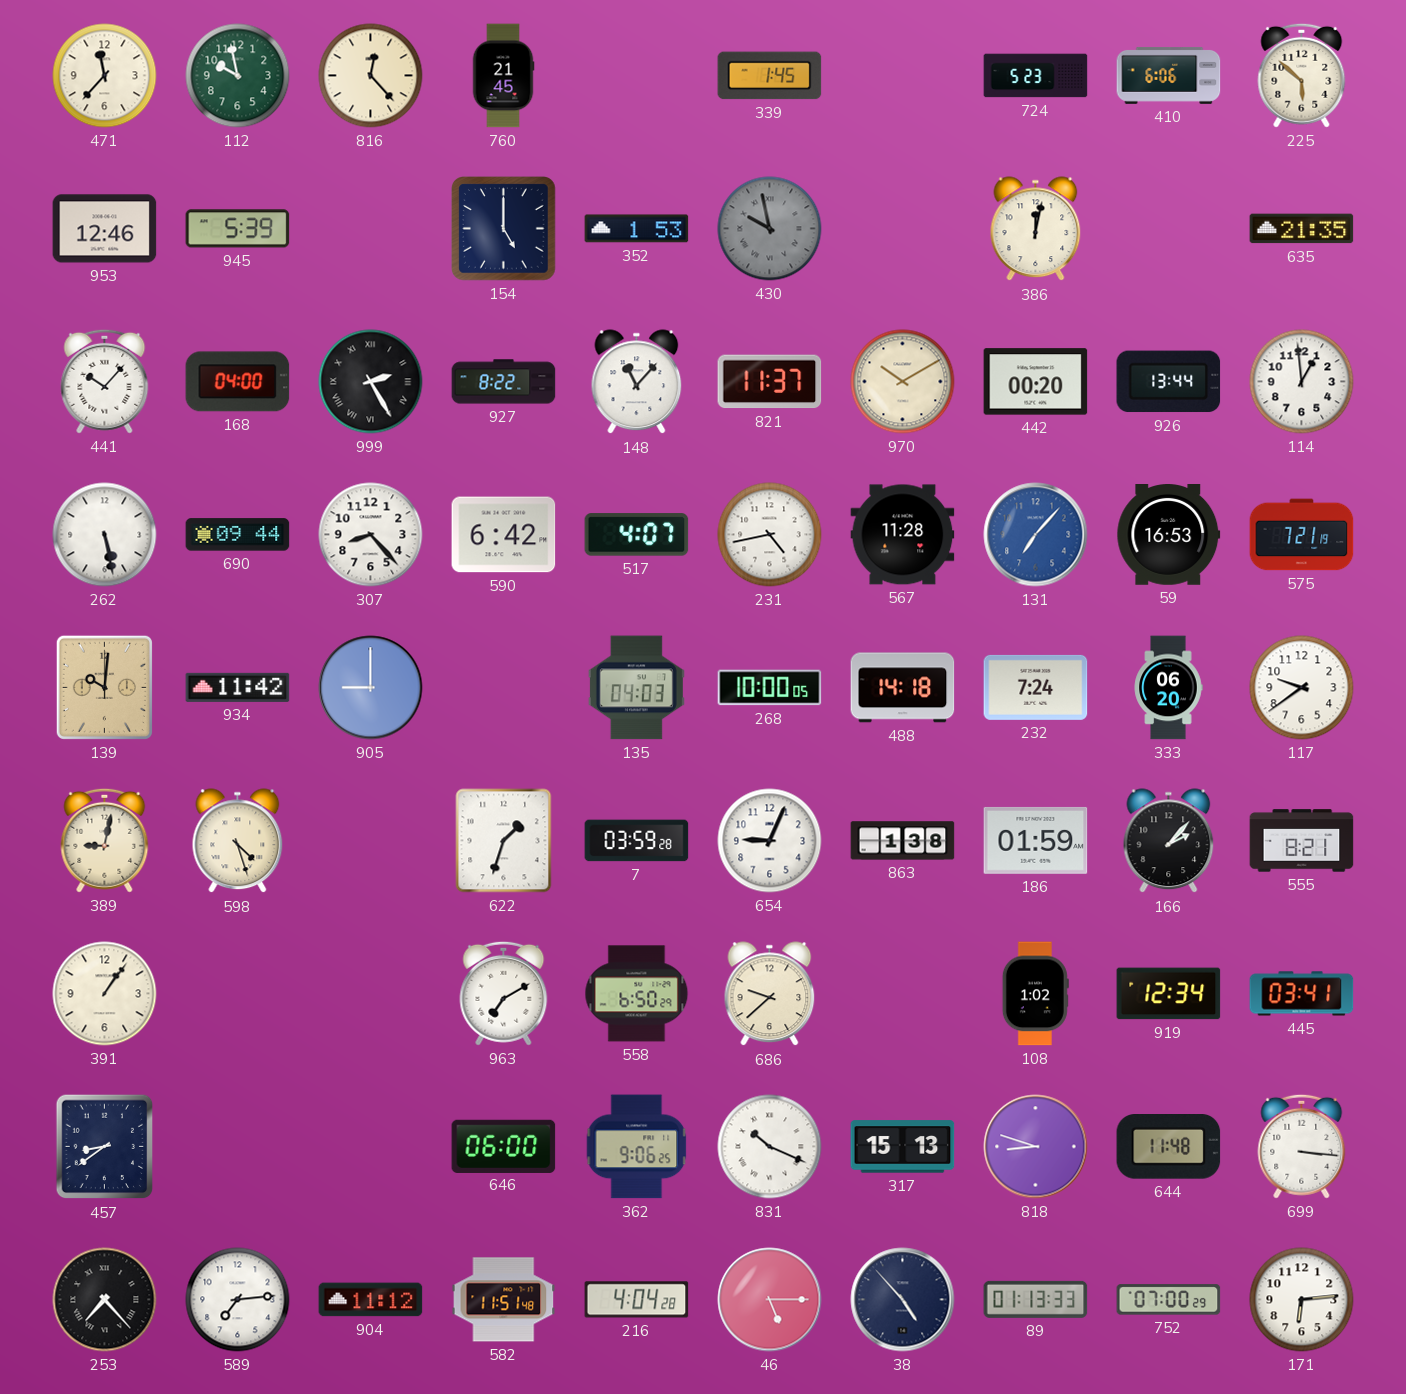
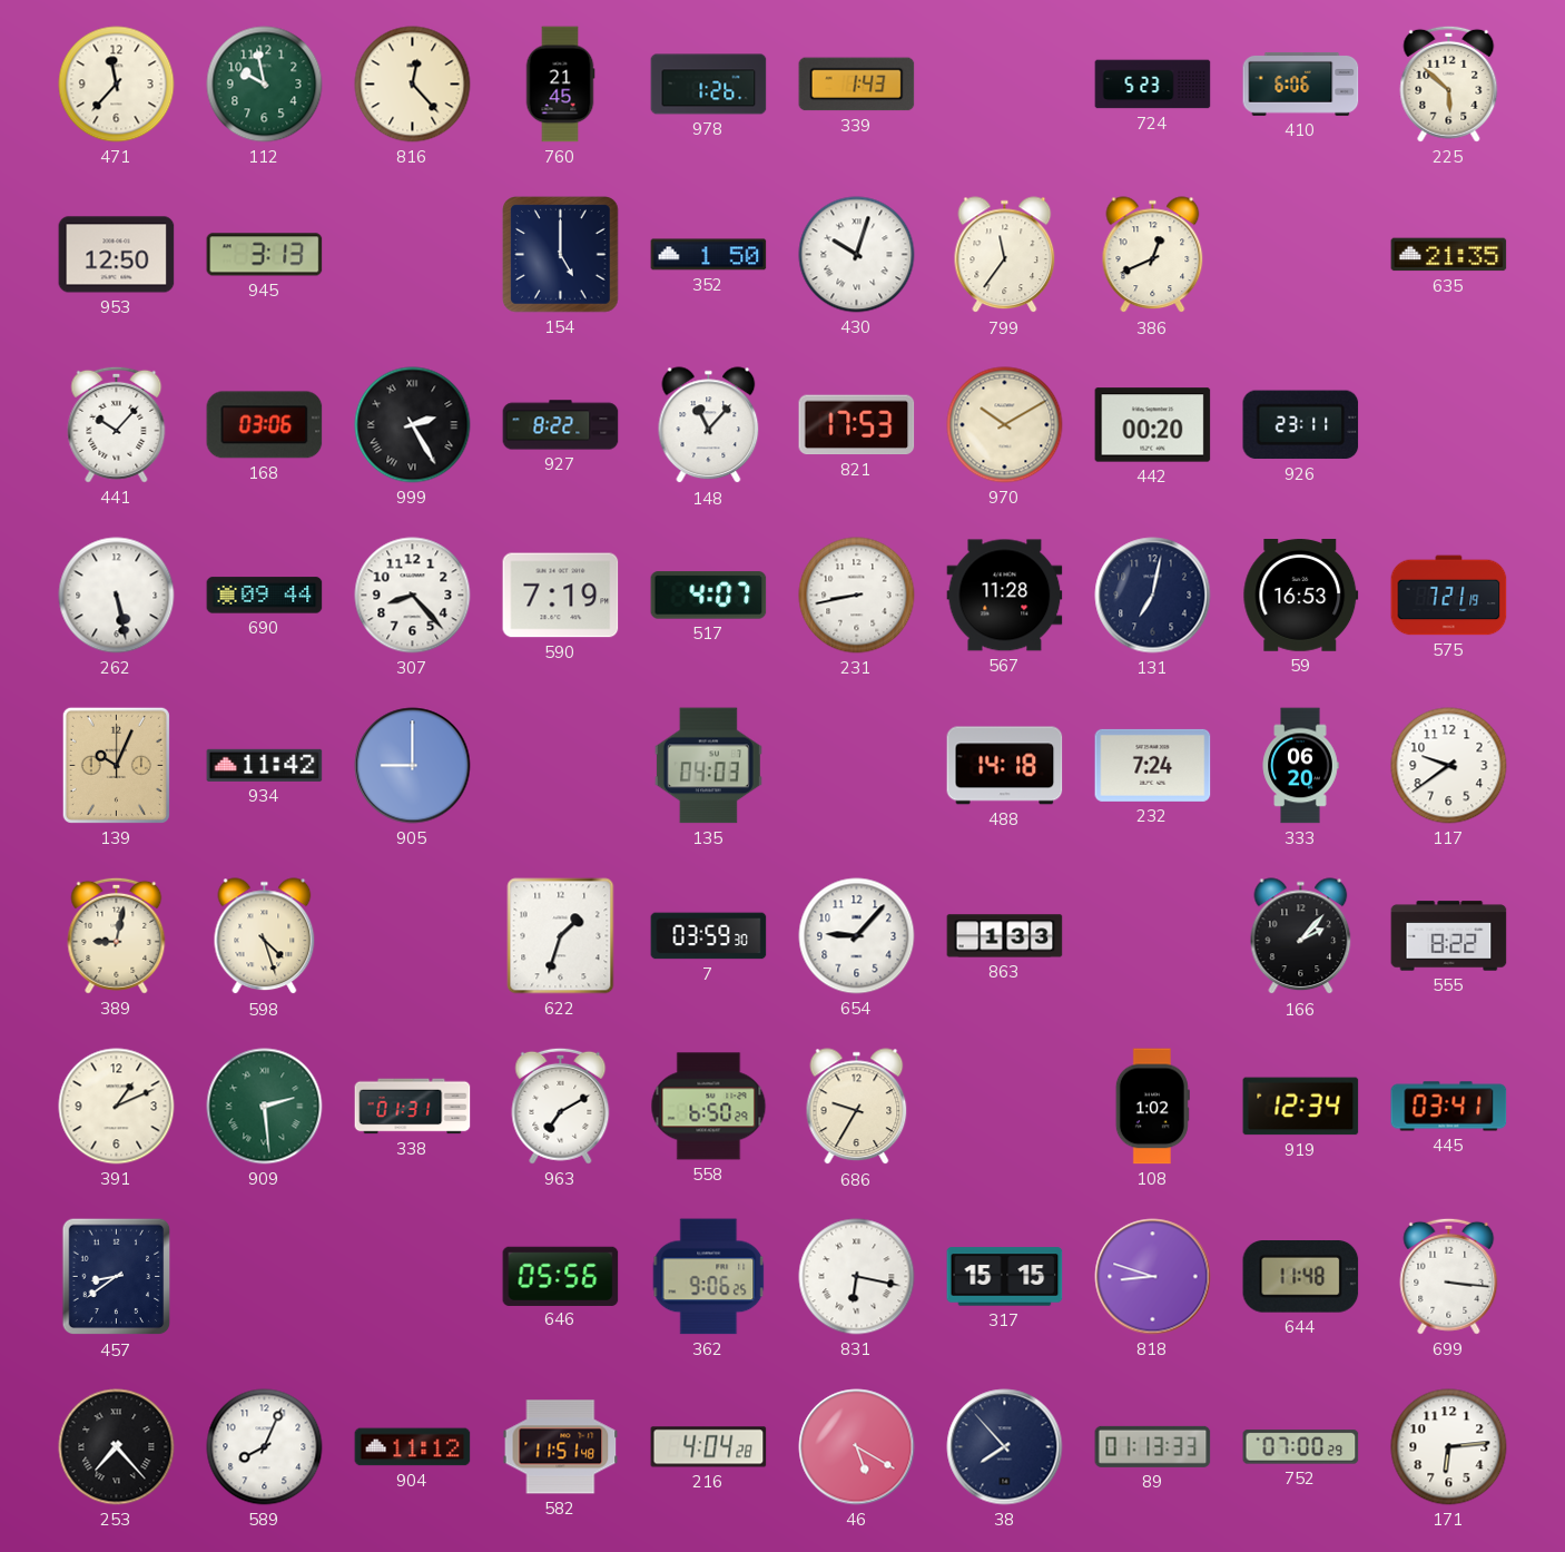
978: none -> 1:26 (709, 85)
339: 1:45 -> 1:43 (857, 85)
953: 12:46 -> 12:50 (117, 255)
945: 5:39 -> 3:13 (265, 255)
352: 1:53 -> 1:50 (709, 255)
430: 9:58 -> 10:03 (857, 255)
430 dial: grey -> white (857, 255)
799: none -> 11:36 (1005, 255)
386: 12:02 -> 12:41 (1153, 255)
168: 04:00 -> 03:06 (265, 425)
821: 11:37 -> 17:53 (857, 425)
926: 13:44 -> 23:11 (1301, 425)
114: 12:59 -> none (1302, 382)
590: 6:42 -> 7:19 (561, 596)
231: 4:43 -> 8:43 (857, 596)
131: 7:07 -> 7:02 (1153, 596)
131 dial: blue -> navy (1153, 596)
139: 10:01 -> 10:04 (116, 765)
268: 10:00 -> none (770, 688)
7: 03:59:28 -> 03:59:30 (709, 936)
654: 9:04 -> 9:07 (857, 936)
863: 1:38 -> 1:33 (1005, 936)
186: 01:59 -> none (1036, 840)
555: 8:21 -> 8:22 (1449, 936)
391: 1:06 -> 1:11 (117, 1107)
909: none -> 2:29 (265, 1107)
338: none -> 01:31 (413, 1107)
686: 9:38 -> 9:35 (857, 1107)
646: 06:00 -> 05:56 (561, 1276)
831: 10:19 -> 6:17 (857, 1277)
317: 15:13 -> 15:15 (1005, 1277)
589: 7:14 -> 8:04 (265, 1447)
46: 5:15 -> 5:20 (857, 1447)
38: 4:53 -> 7:53 (1005, 1447)
